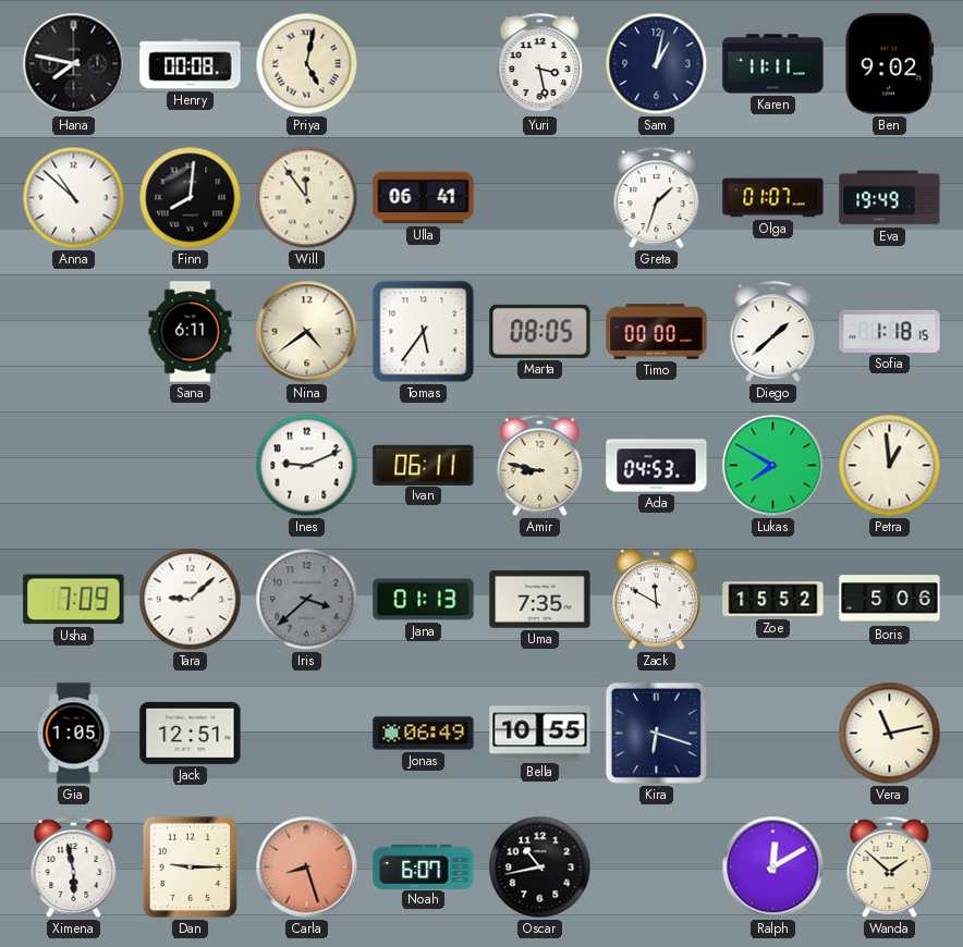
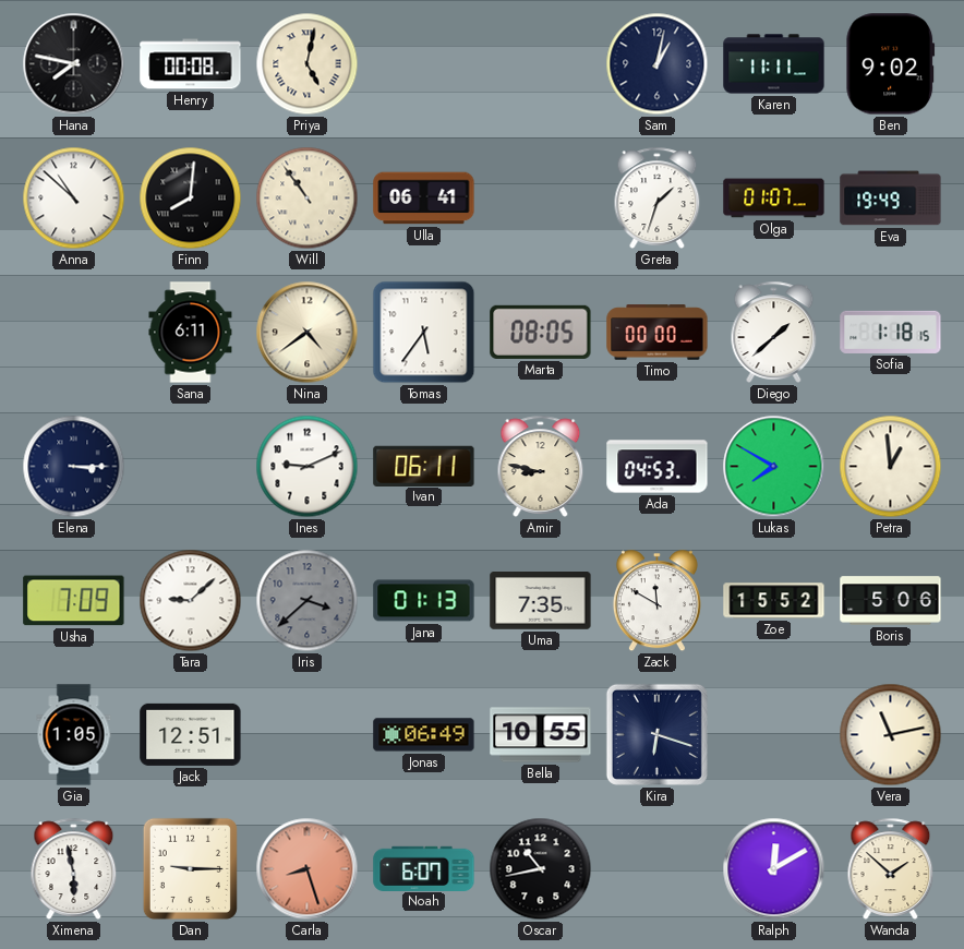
Yuri: 3:28 -> none (540, 63)
Will: 11:54 -> 10:54 (308, 199)
Elena: none -> 3:15 (74, 467)
